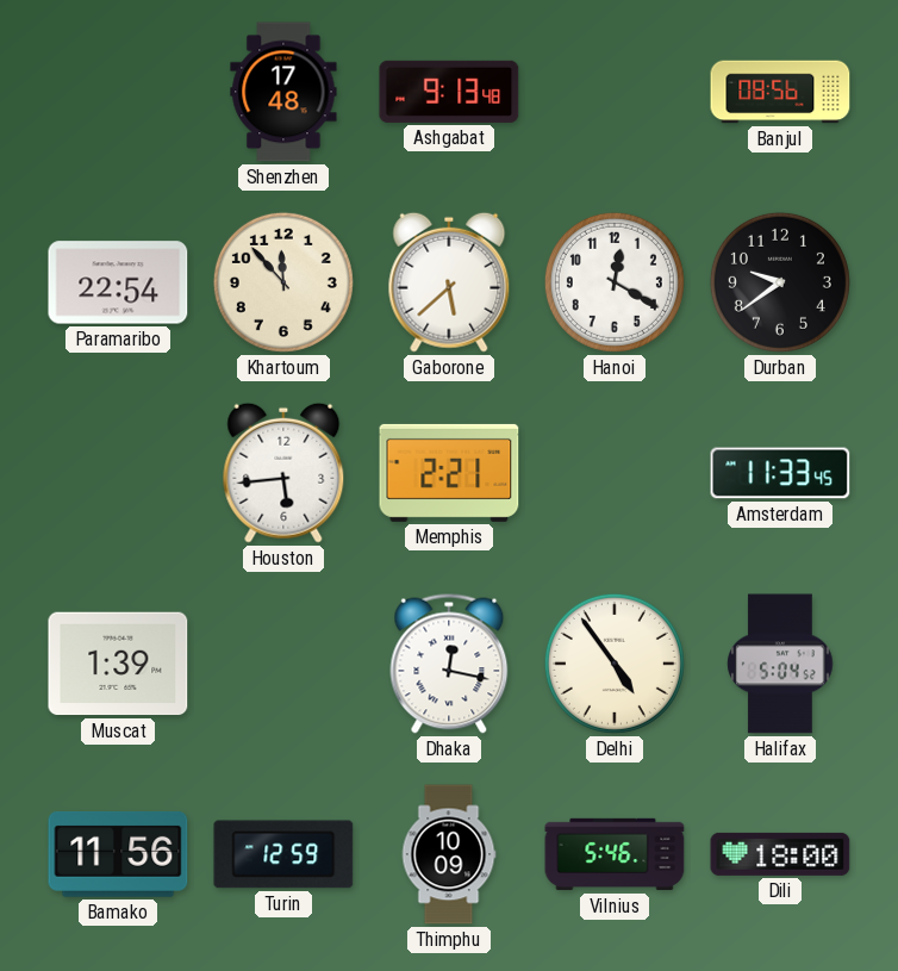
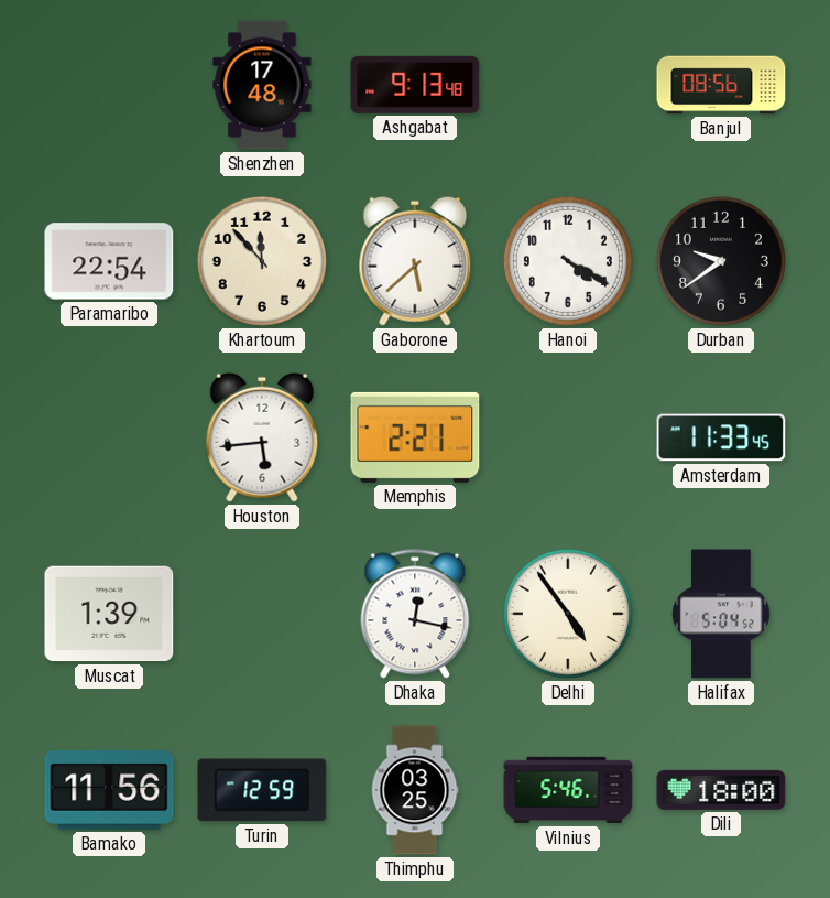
Hanoi: 12:20 -> 4:20 (568, 261)
Thimphu: 10:09 -> 03:25 (415, 790)
